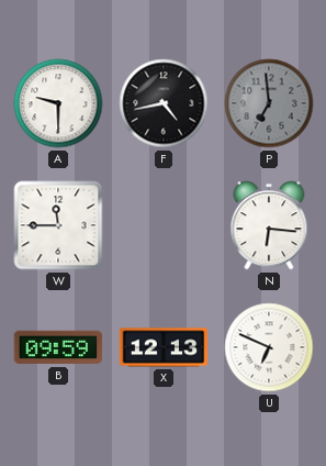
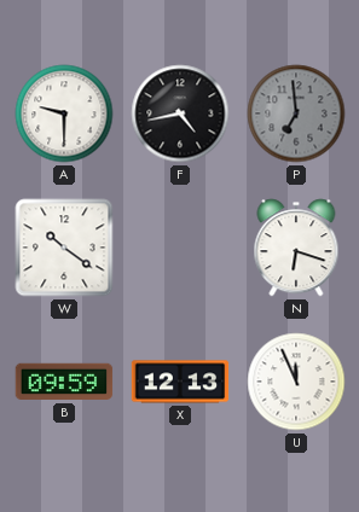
W: 11:45 -> 10:21 (64, 248)
N: 6:16 -> 6:18 (296, 248)
U: 6:49 -> 11:56 (296, 382)
